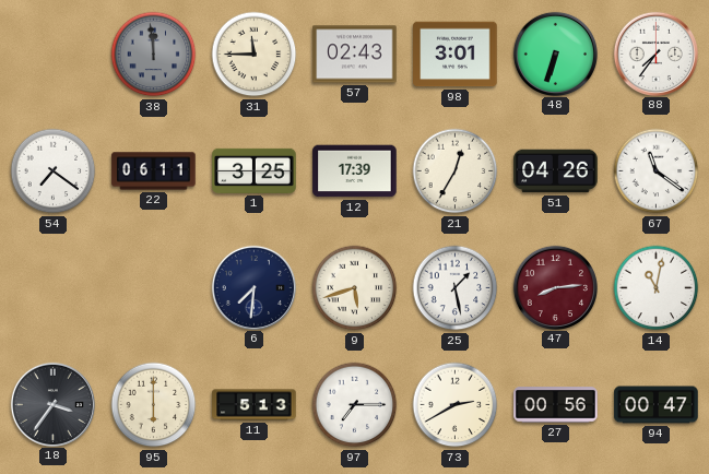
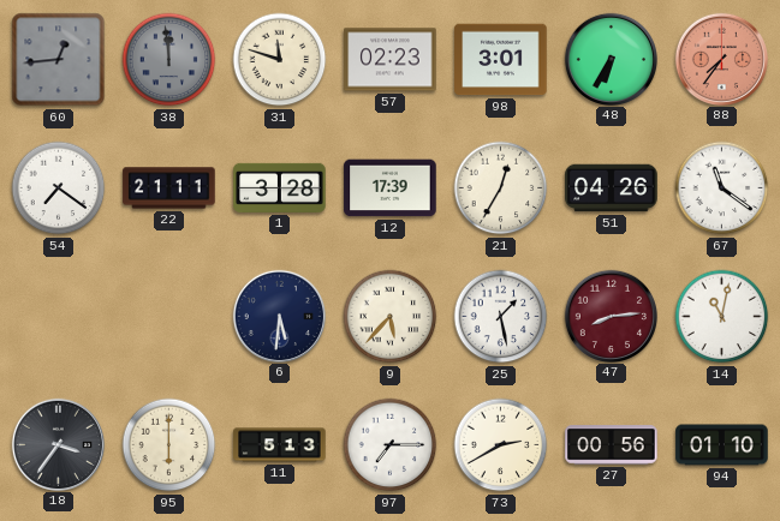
60: none -> 12:44 (59, 60)
31: 11:45 -> 11:48 (280, 60)
57: 02:43 -> 02:23 (391, 60)
48: 6:33 -> 6:35 (611, 59)
88 dial: white -> salmon (721, 59)
22: 06:11 -> 21:11 (169, 188)
1: 3:25 -> 3:28 (280, 187)
6: 7:31 -> 5:31 (279, 316)
9: 5:42 -> 5:37 (391, 317)
94: 00:47 -> 01:10 (722, 445)
